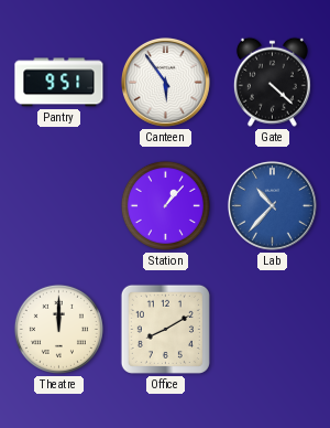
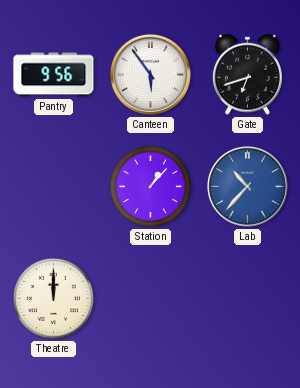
Pantry: 9:51 -> 9:56 (54, 75)
Gate: 4:22 -> 6:42 (247, 74)
Office: 8:10 -> none (165, 329)
